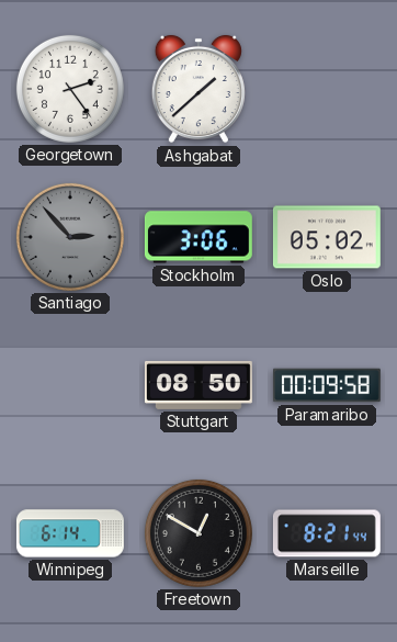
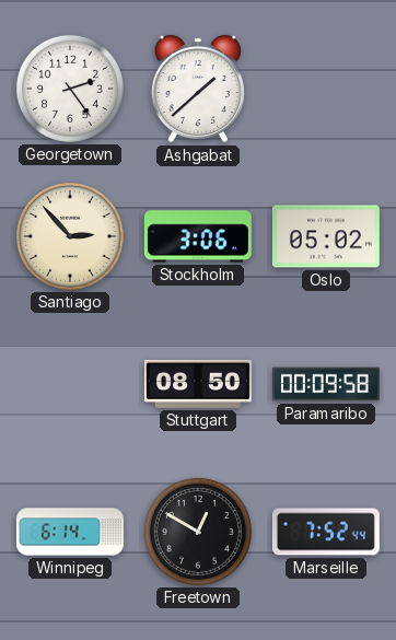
Santiago dial: grey -> cream (70, 236)
Marseille: 8:21 -> 7:52 (326, 532)
